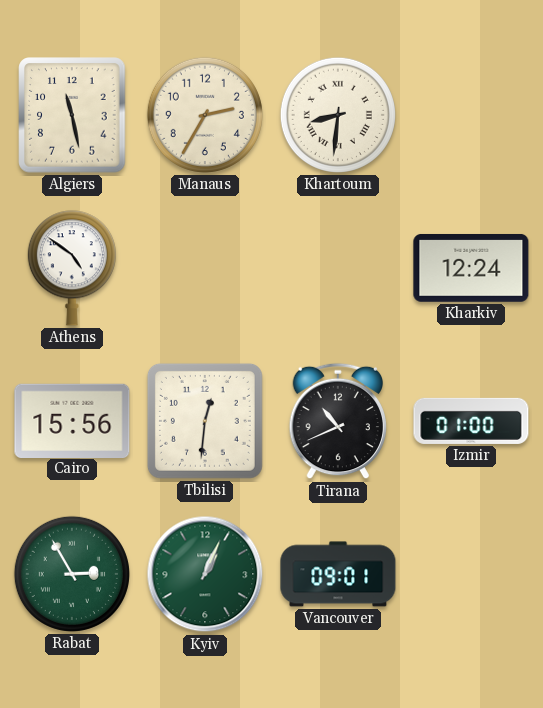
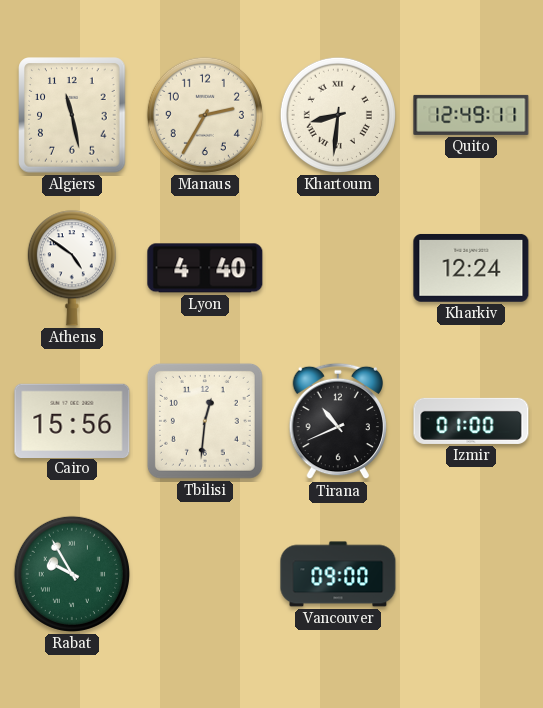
Quito: none -> 12:49 (471, 115)
Lyon: none -> 4:40 (205, 268)
Rabat: 2:55 -> 9:55 (72, 574)
Kyiv: 1:04 -> none (205, 574)
Vancouver: 09:01 -> 09:00 (338, 574)
